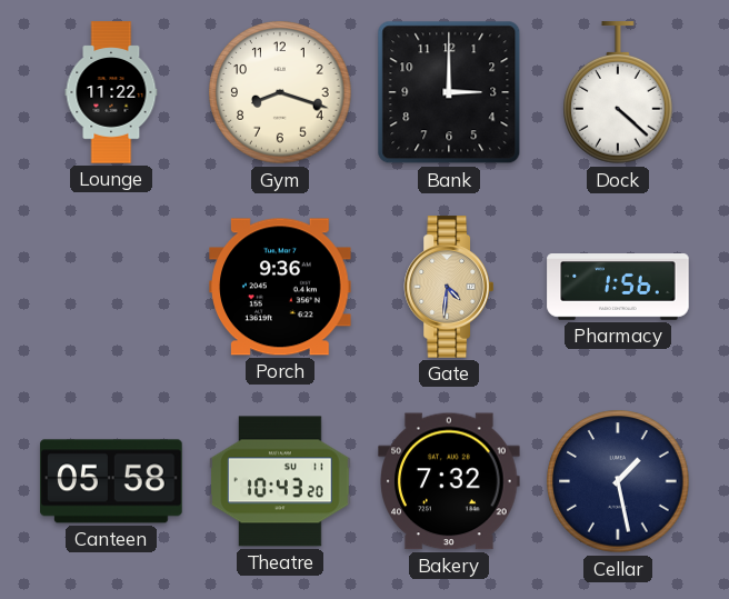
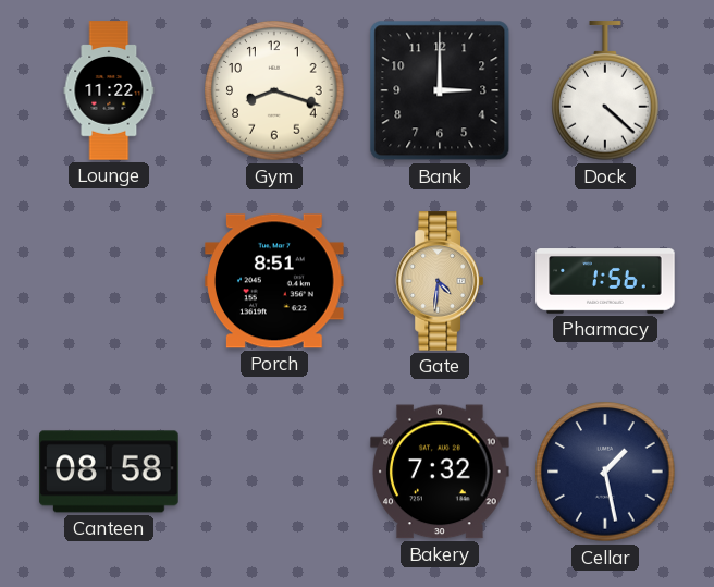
Porch: 9:36 -> 8:51 (274, 281)
Canteen: 05:58 -> 08:58 (109, 472)
Theatre: 10:43 -> none (280, 481)
